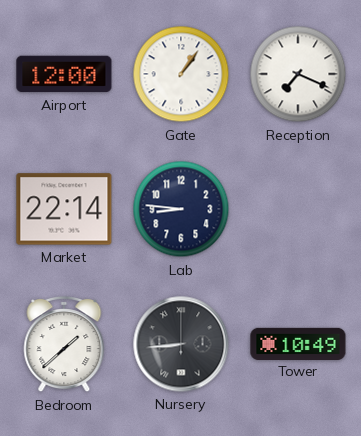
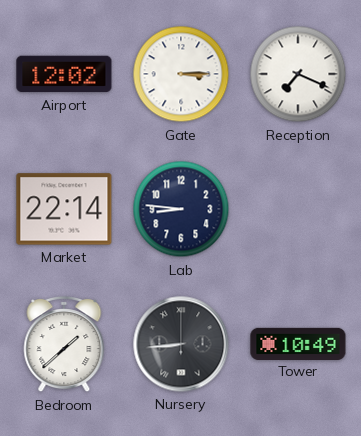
Airport: 12:00 -> 12:02 (64, 74)
Gate: 1:06 -> 3:15 (181, 74)
